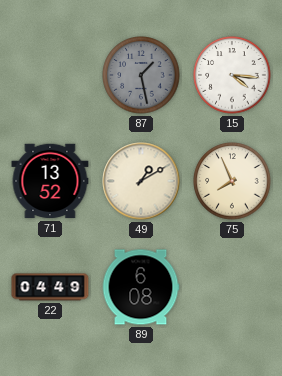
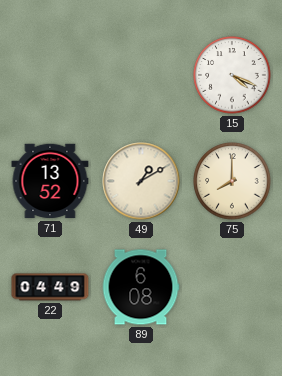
87: 1:28 -> none (141, 75)
15: 4:16 -> 4:19 (232, 75)
75: 7:56 -> 8:00 (232, 181)
